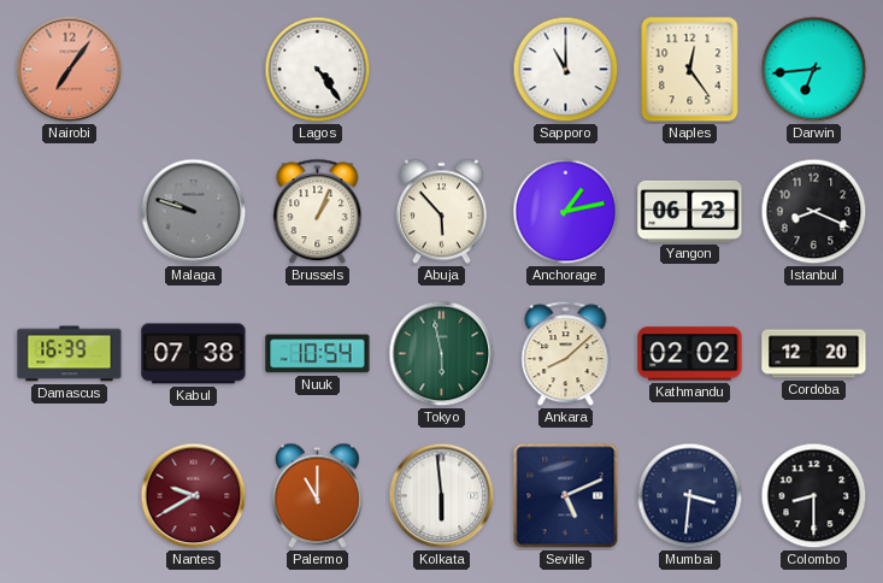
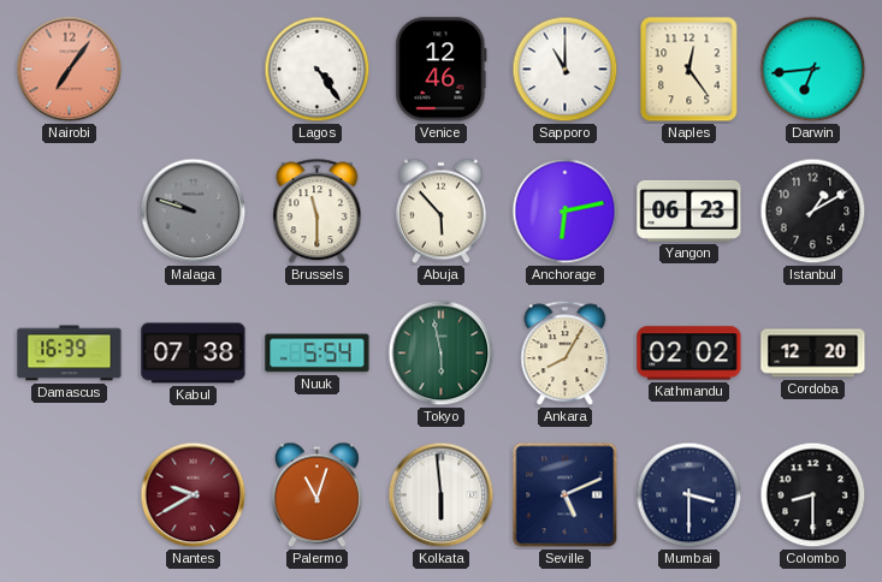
Venice: none -> 12:46 (442, 70)
Brussels: 1:04 -> 11:30 (318, 212)
Anchorage: 1:13 -> 6:13 (566, 212)
Istanbul: 8:19 -> 1:10 (813, 212)
Nuuk: 10:54 -> 5:54 (318, 354)
Ankara: 8:08 -> 8:05 (566, 354)
Palermo: 11:00 -> 11:03 (316, 495)
Mumbai: 3:31 -> 3:30 (689, 495)
